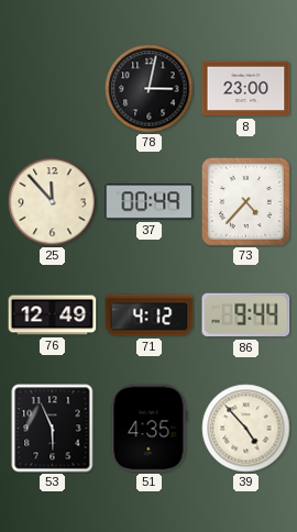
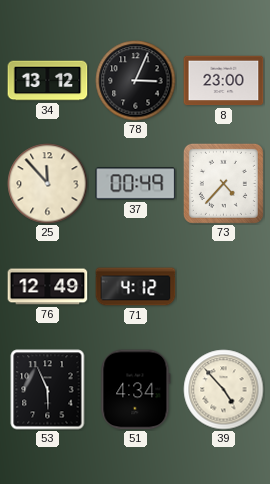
34: none -> 13:12 (48, 81)
78: 3:02 -> 3:04 (136, 81)
86: 9:44 -> none (246, 315)
51: 4:35 -> 4:34 (136, 390)
